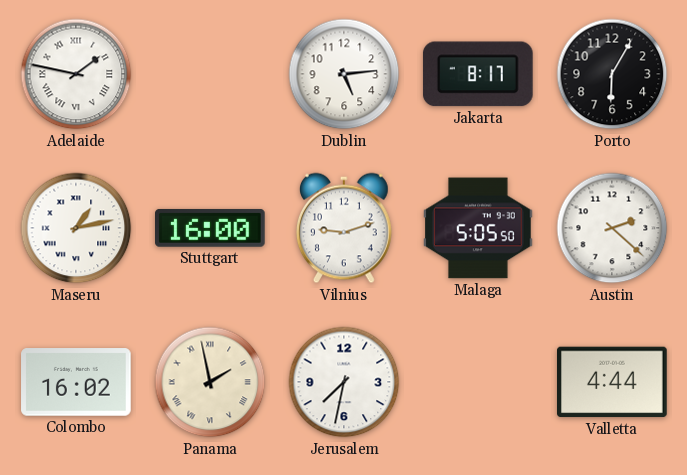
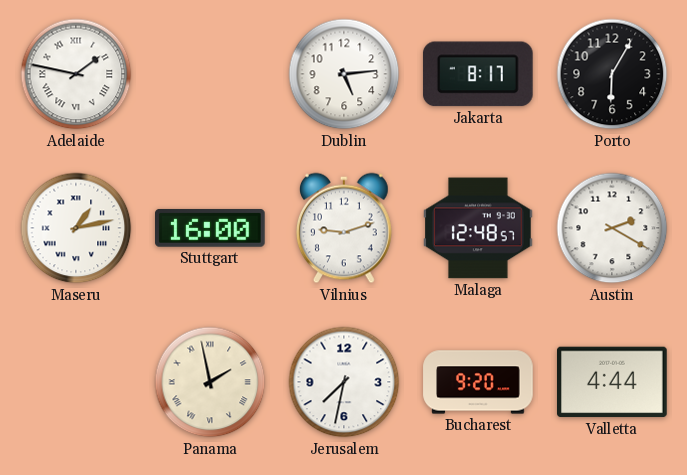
Malaga: 5:05 -> 12:48 (478, 228)
Austin: 2:22 -> 2:20 (612, 228)
Colombo: 16:02 -> none (76, 382)
Bucharest: none -> 9:20 (478, 382)
